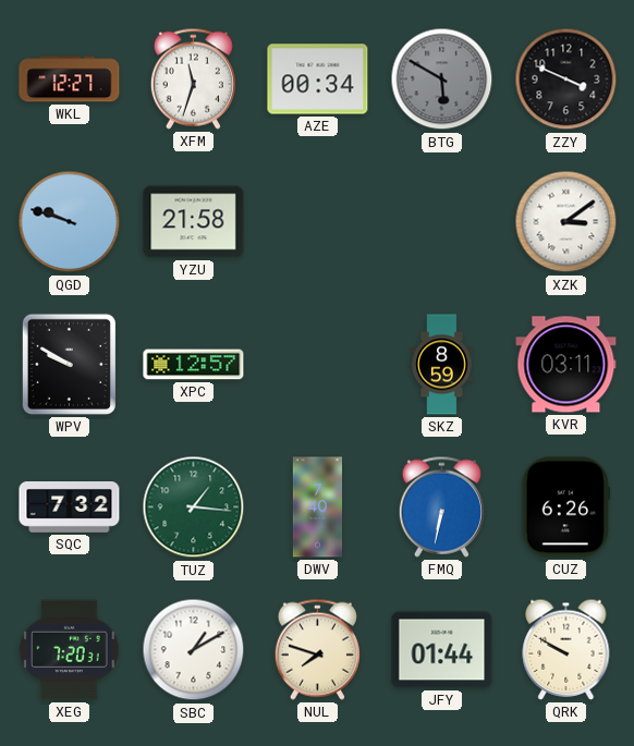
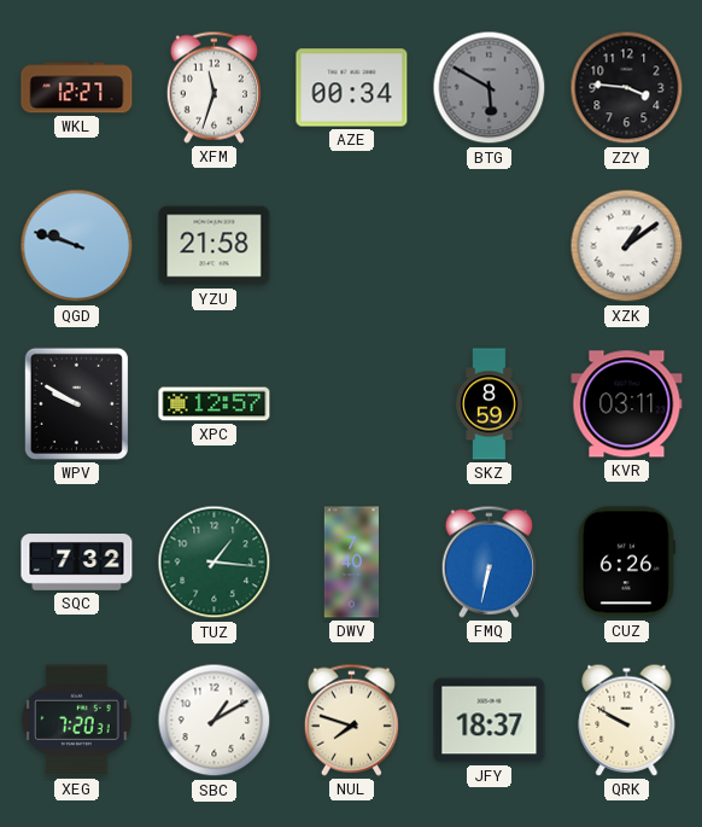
ZZY: 3:49 -> 3:46 (627, 88)
XZK: 3:09 -> 1:09 (627, 246)
JFY: 01:44 -> 18:37 (490, 721)
